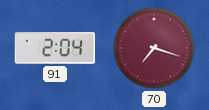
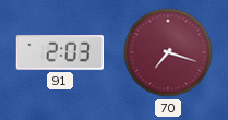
91: 2:04 -> 2:03 (60, 52)
